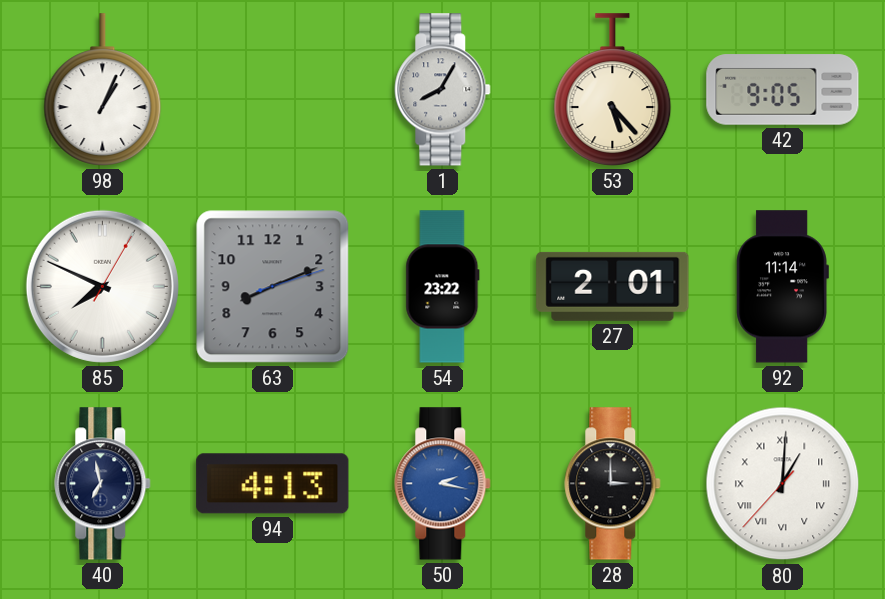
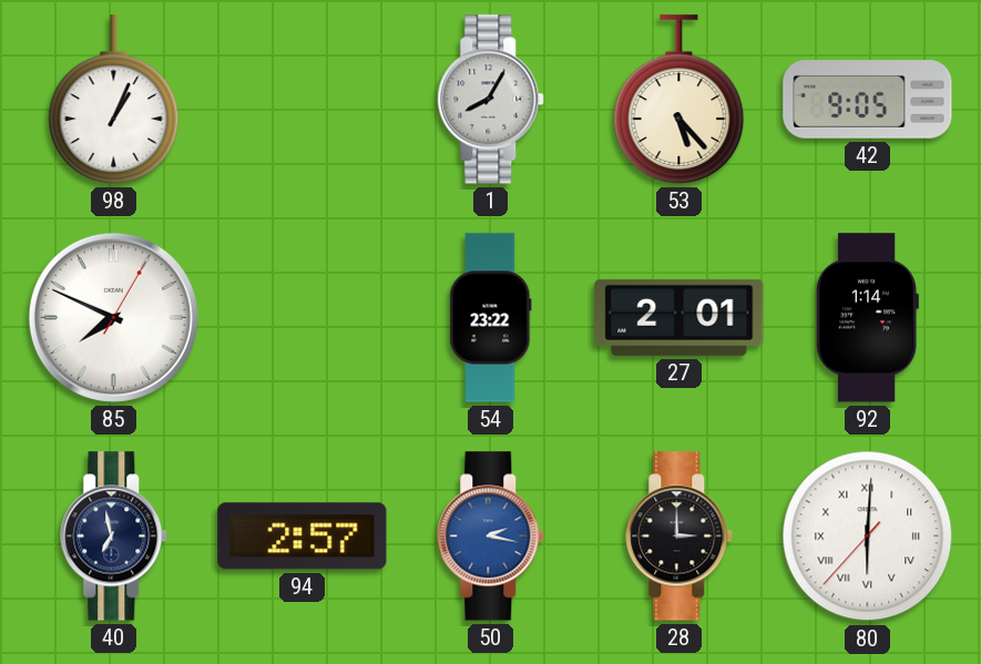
63: 8:11 -> none (273, 287)
92: 11:14 -> 1:14 (867, 318)
94: 4:13 -> 2:57 (303, 537)
80: 1:00 -> 6:00 (868, 537)
